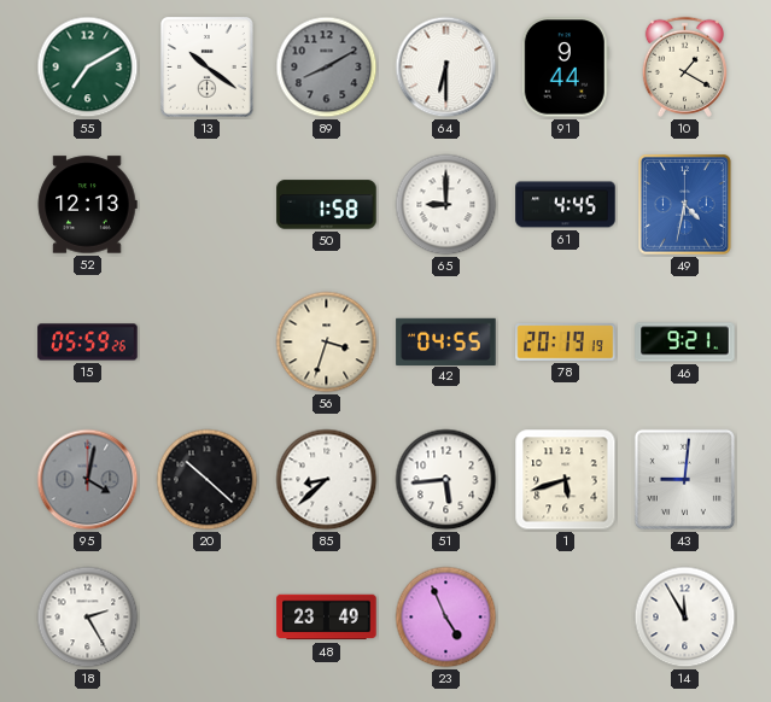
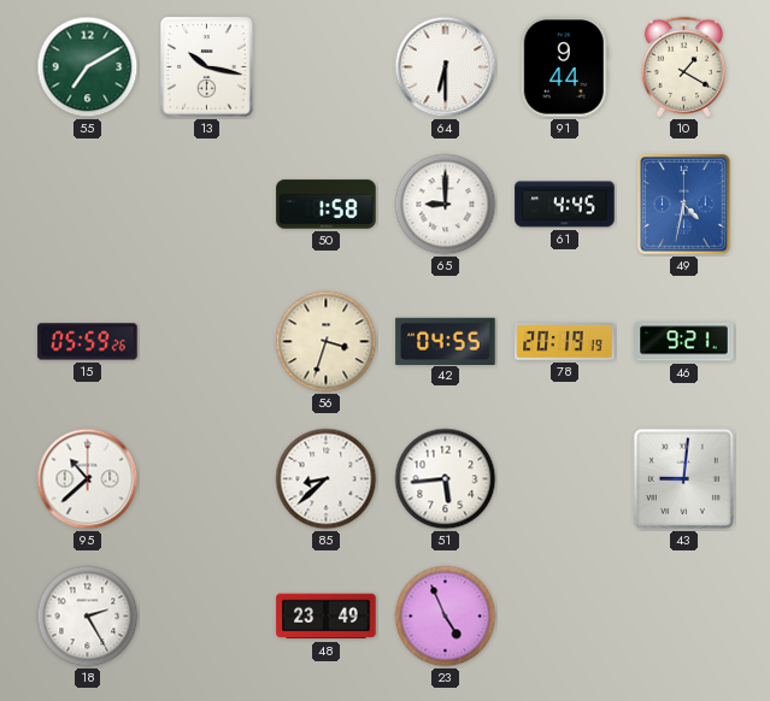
13: 10:21 -> 10:17 (207, 67)
89: 8:10 -> none (327, 68)
52: 12:13 -> none (87, 205)
95: 4:02 -> 10:38 (88, 479)
95 dial: grey -> white (88, 479)
20: 10:22 -> none (208, 480)
1: 5:42 -> none (566, 480)
14: 11:55 -> none (685, 618)
